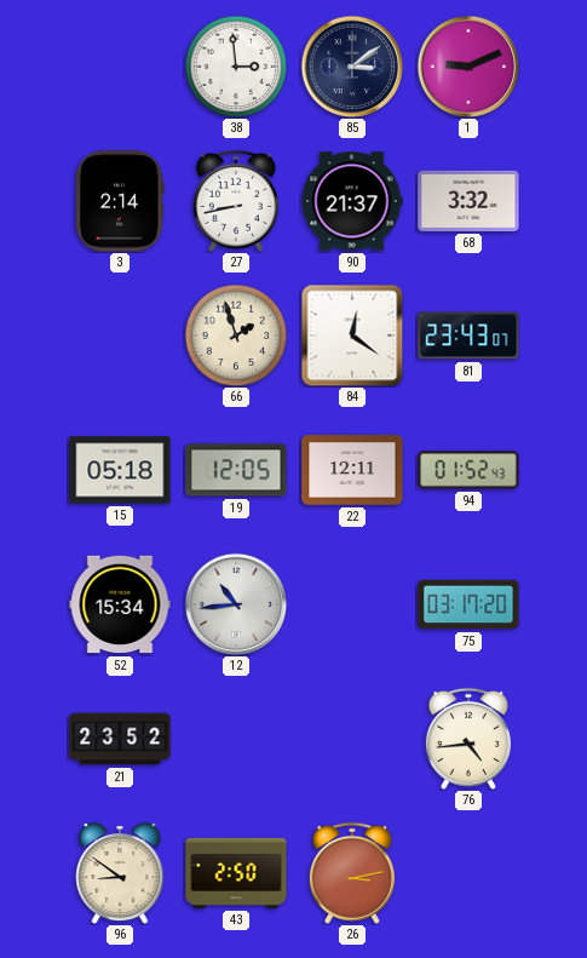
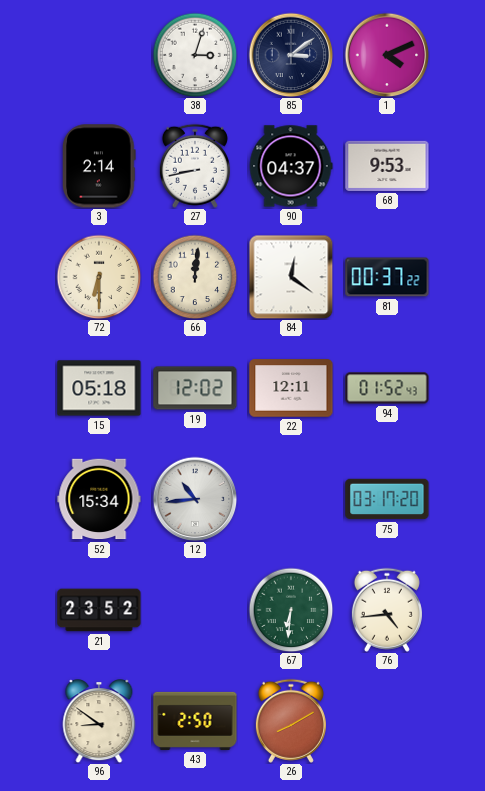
38: 2:59 -> 3:03 (195, 55)
1: 9:11 -> 4:11 (387, 55)
90: 21:37 -> 04:37 (291, 166)
68: 3:32 -> 9:53 (387, 166)
72: none -> 6:30 (99, 277)
66: 1:57 -> 12:01 (195, 277)
81: 23:43 -> 00:37 (387, 277)
19: 12:05 -> 12:02 (195, 388)
67: none -> 6:31 (291, 610)
26: 3:13 -> 8:10 (291, 721)
